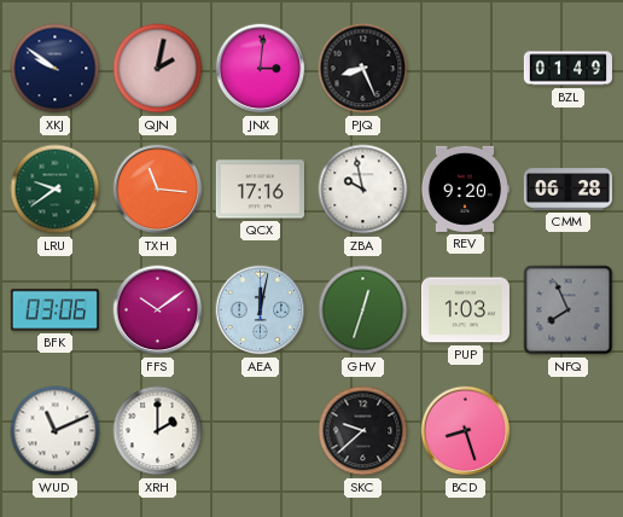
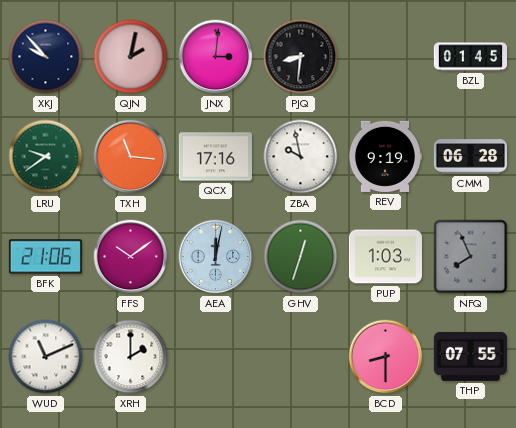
XKJ: 9:51 -> 9:53 (46, 57)
PJQ: 8:26 -> 8:31 (301, 57)
BZL: 01:49 -> 01:45 (470, 57)
REV: 9:20 -> 9:19 (385, 156)
BFK: 03:06 -> 21:06 (45, 257)
SKC: 9:38 -> none (363, 431)
BCD: 8:27 -> 8:30 (386, 357)
THP: none -> 07:55 (470, 356)
